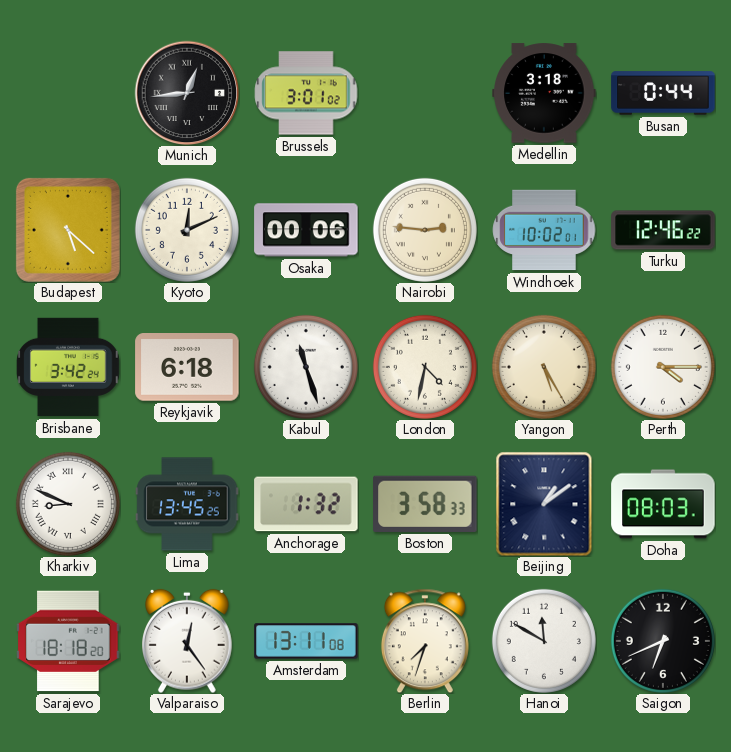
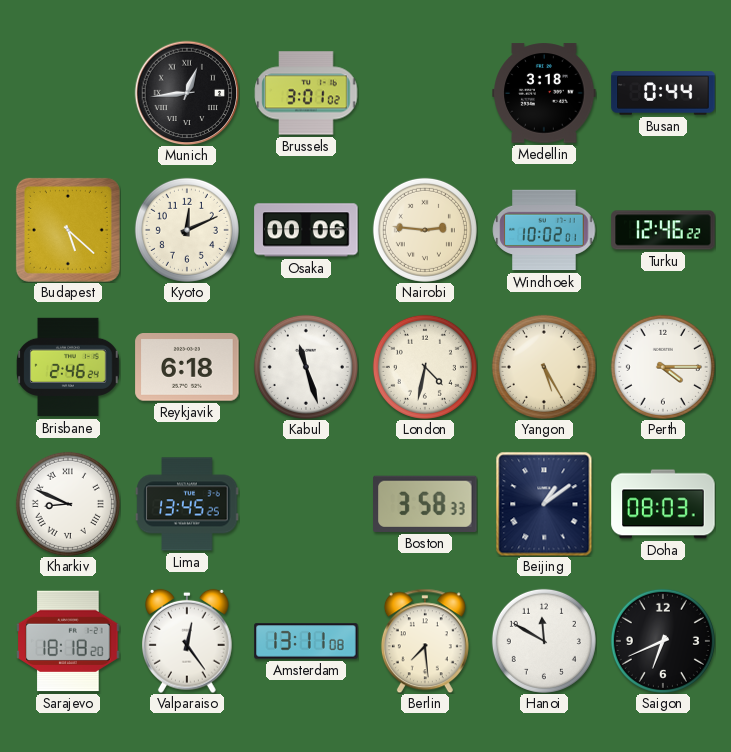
Brisbane: 3:42 -> 2:46 (68, 367)
Anchorage: 1:32 -> none (306, 504)
Berlin: 7:33 -> 7:29 (425, 641)
